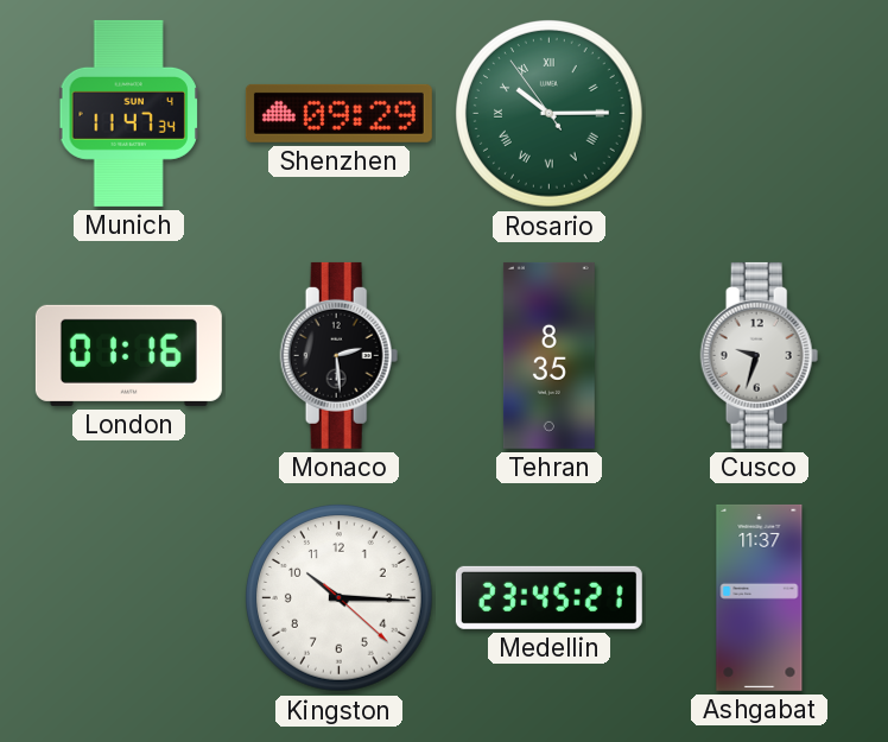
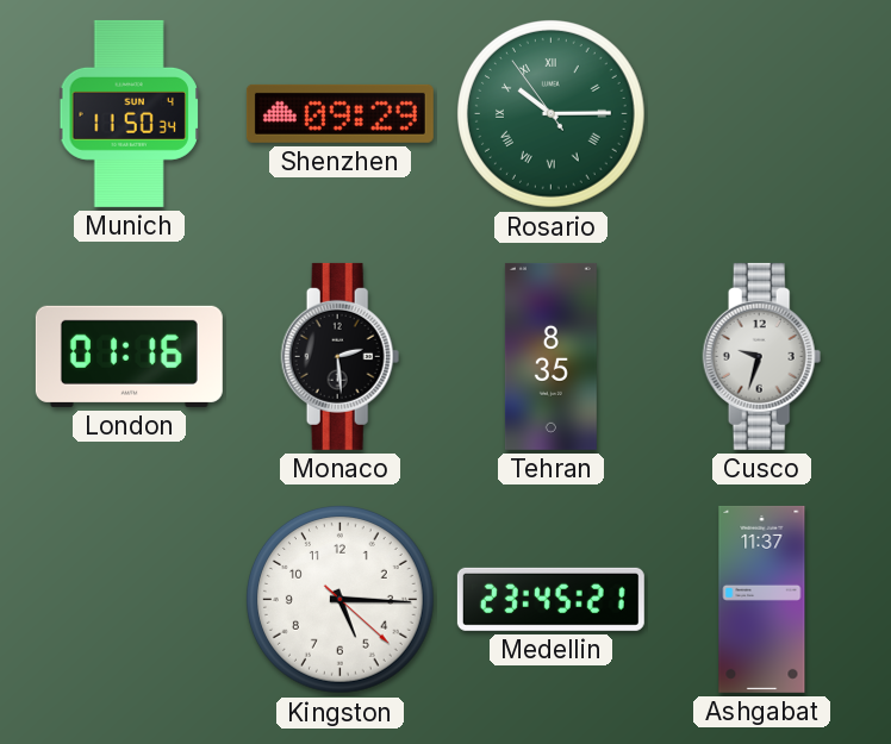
Munich: 11:47 -> 11:50 (130, 113)
Kingston: 10:15 -> 5:15 (341, 600)
